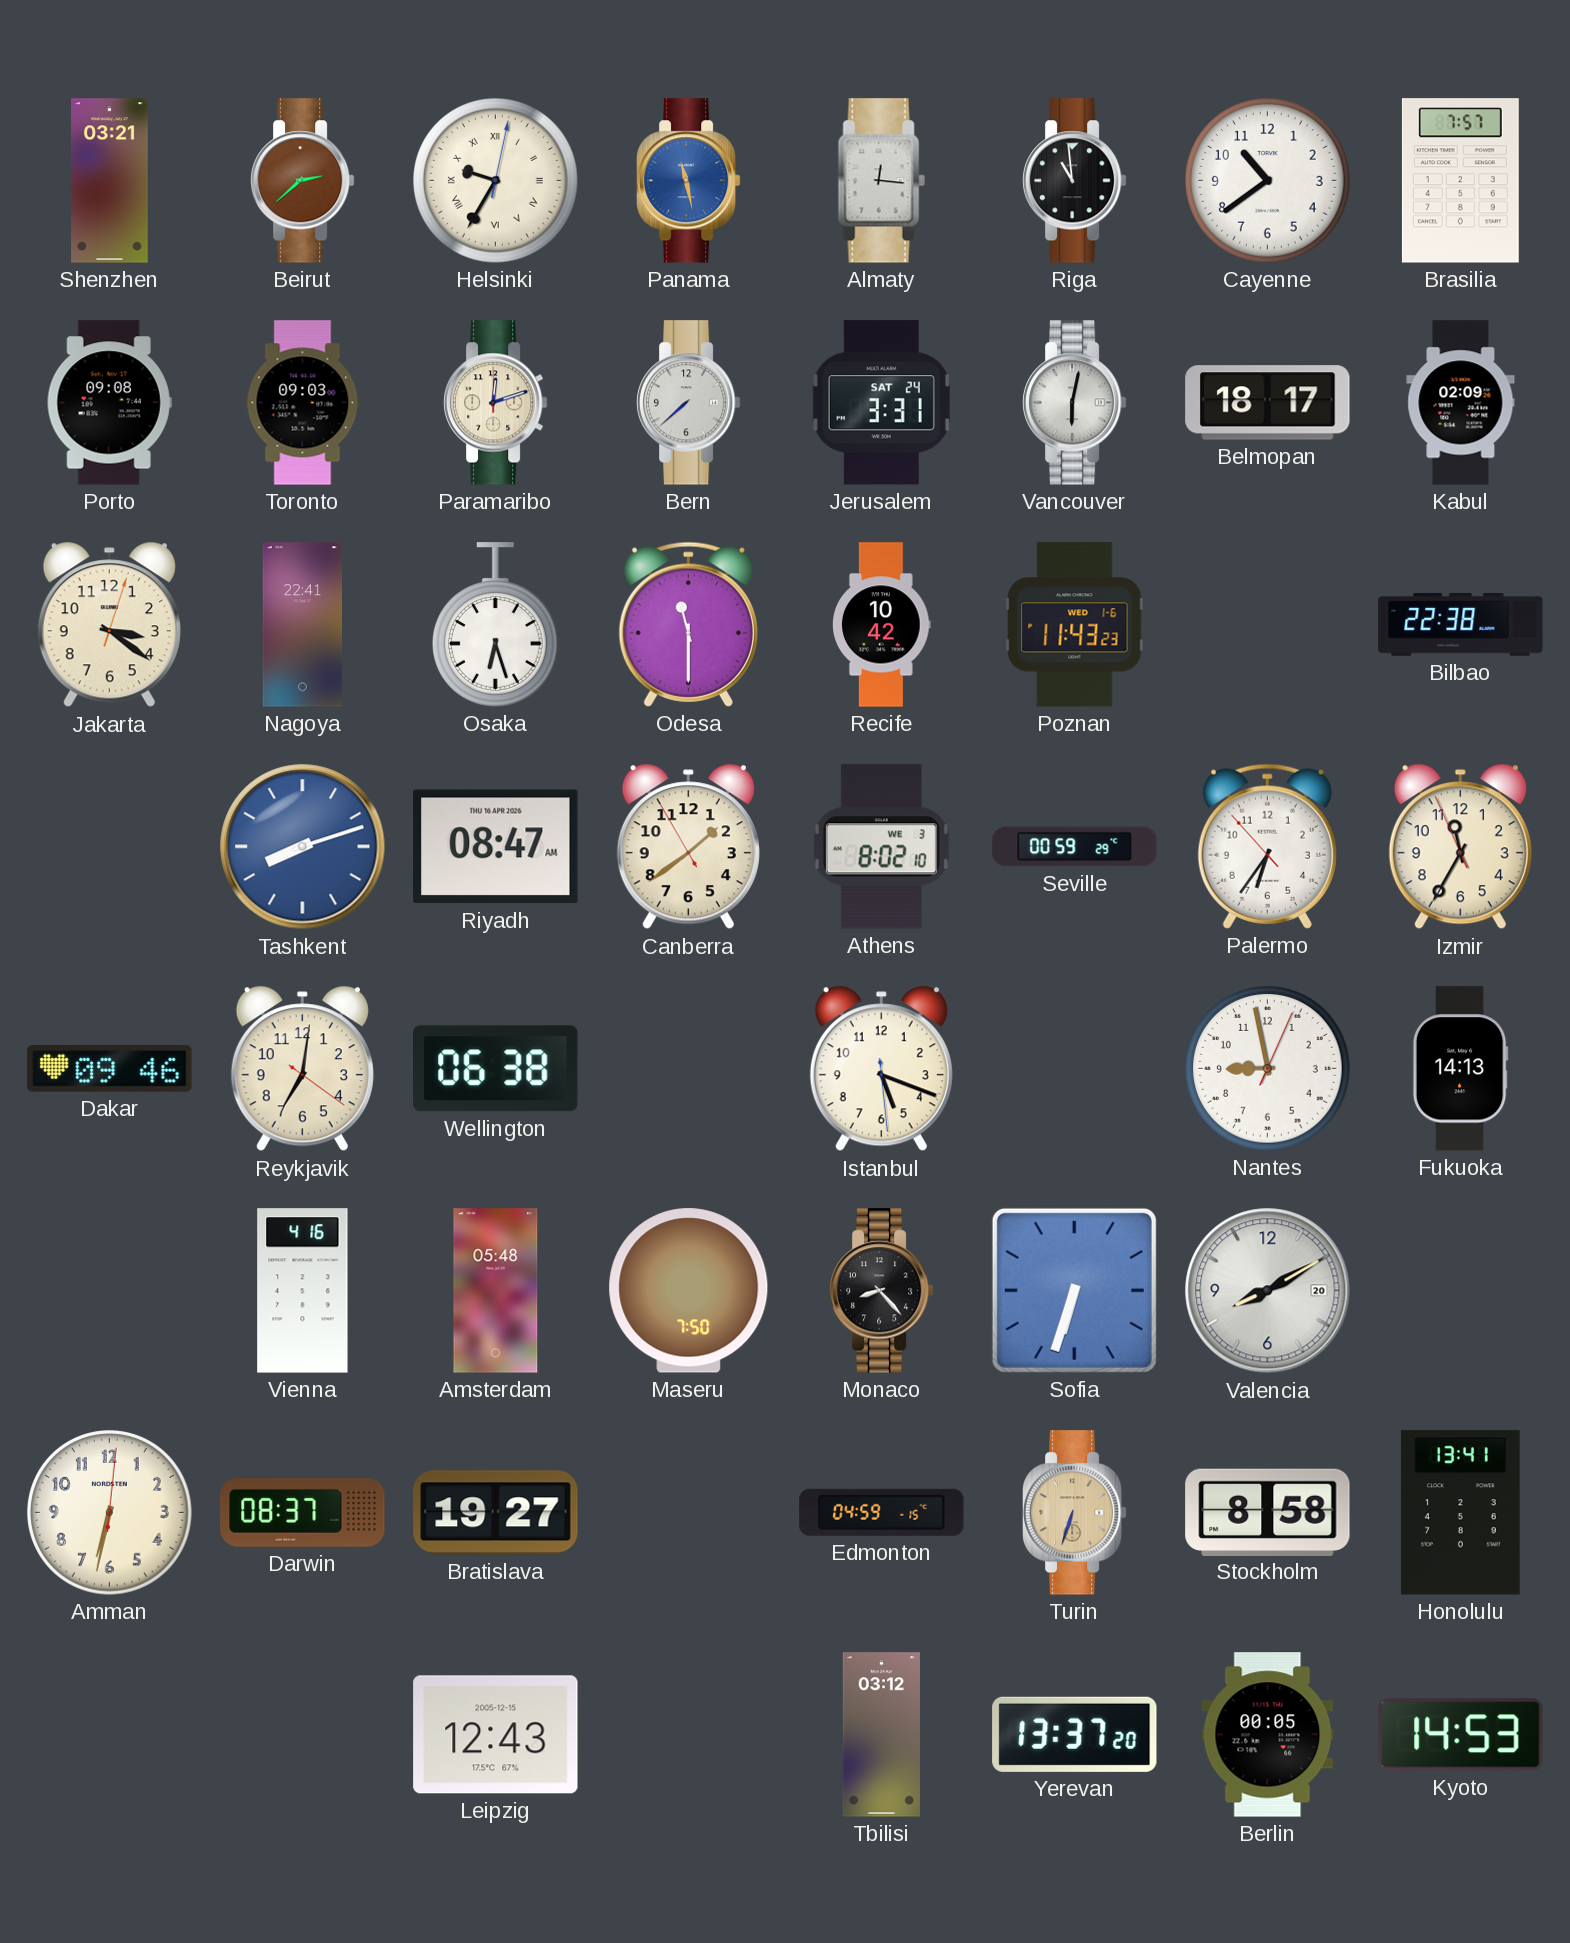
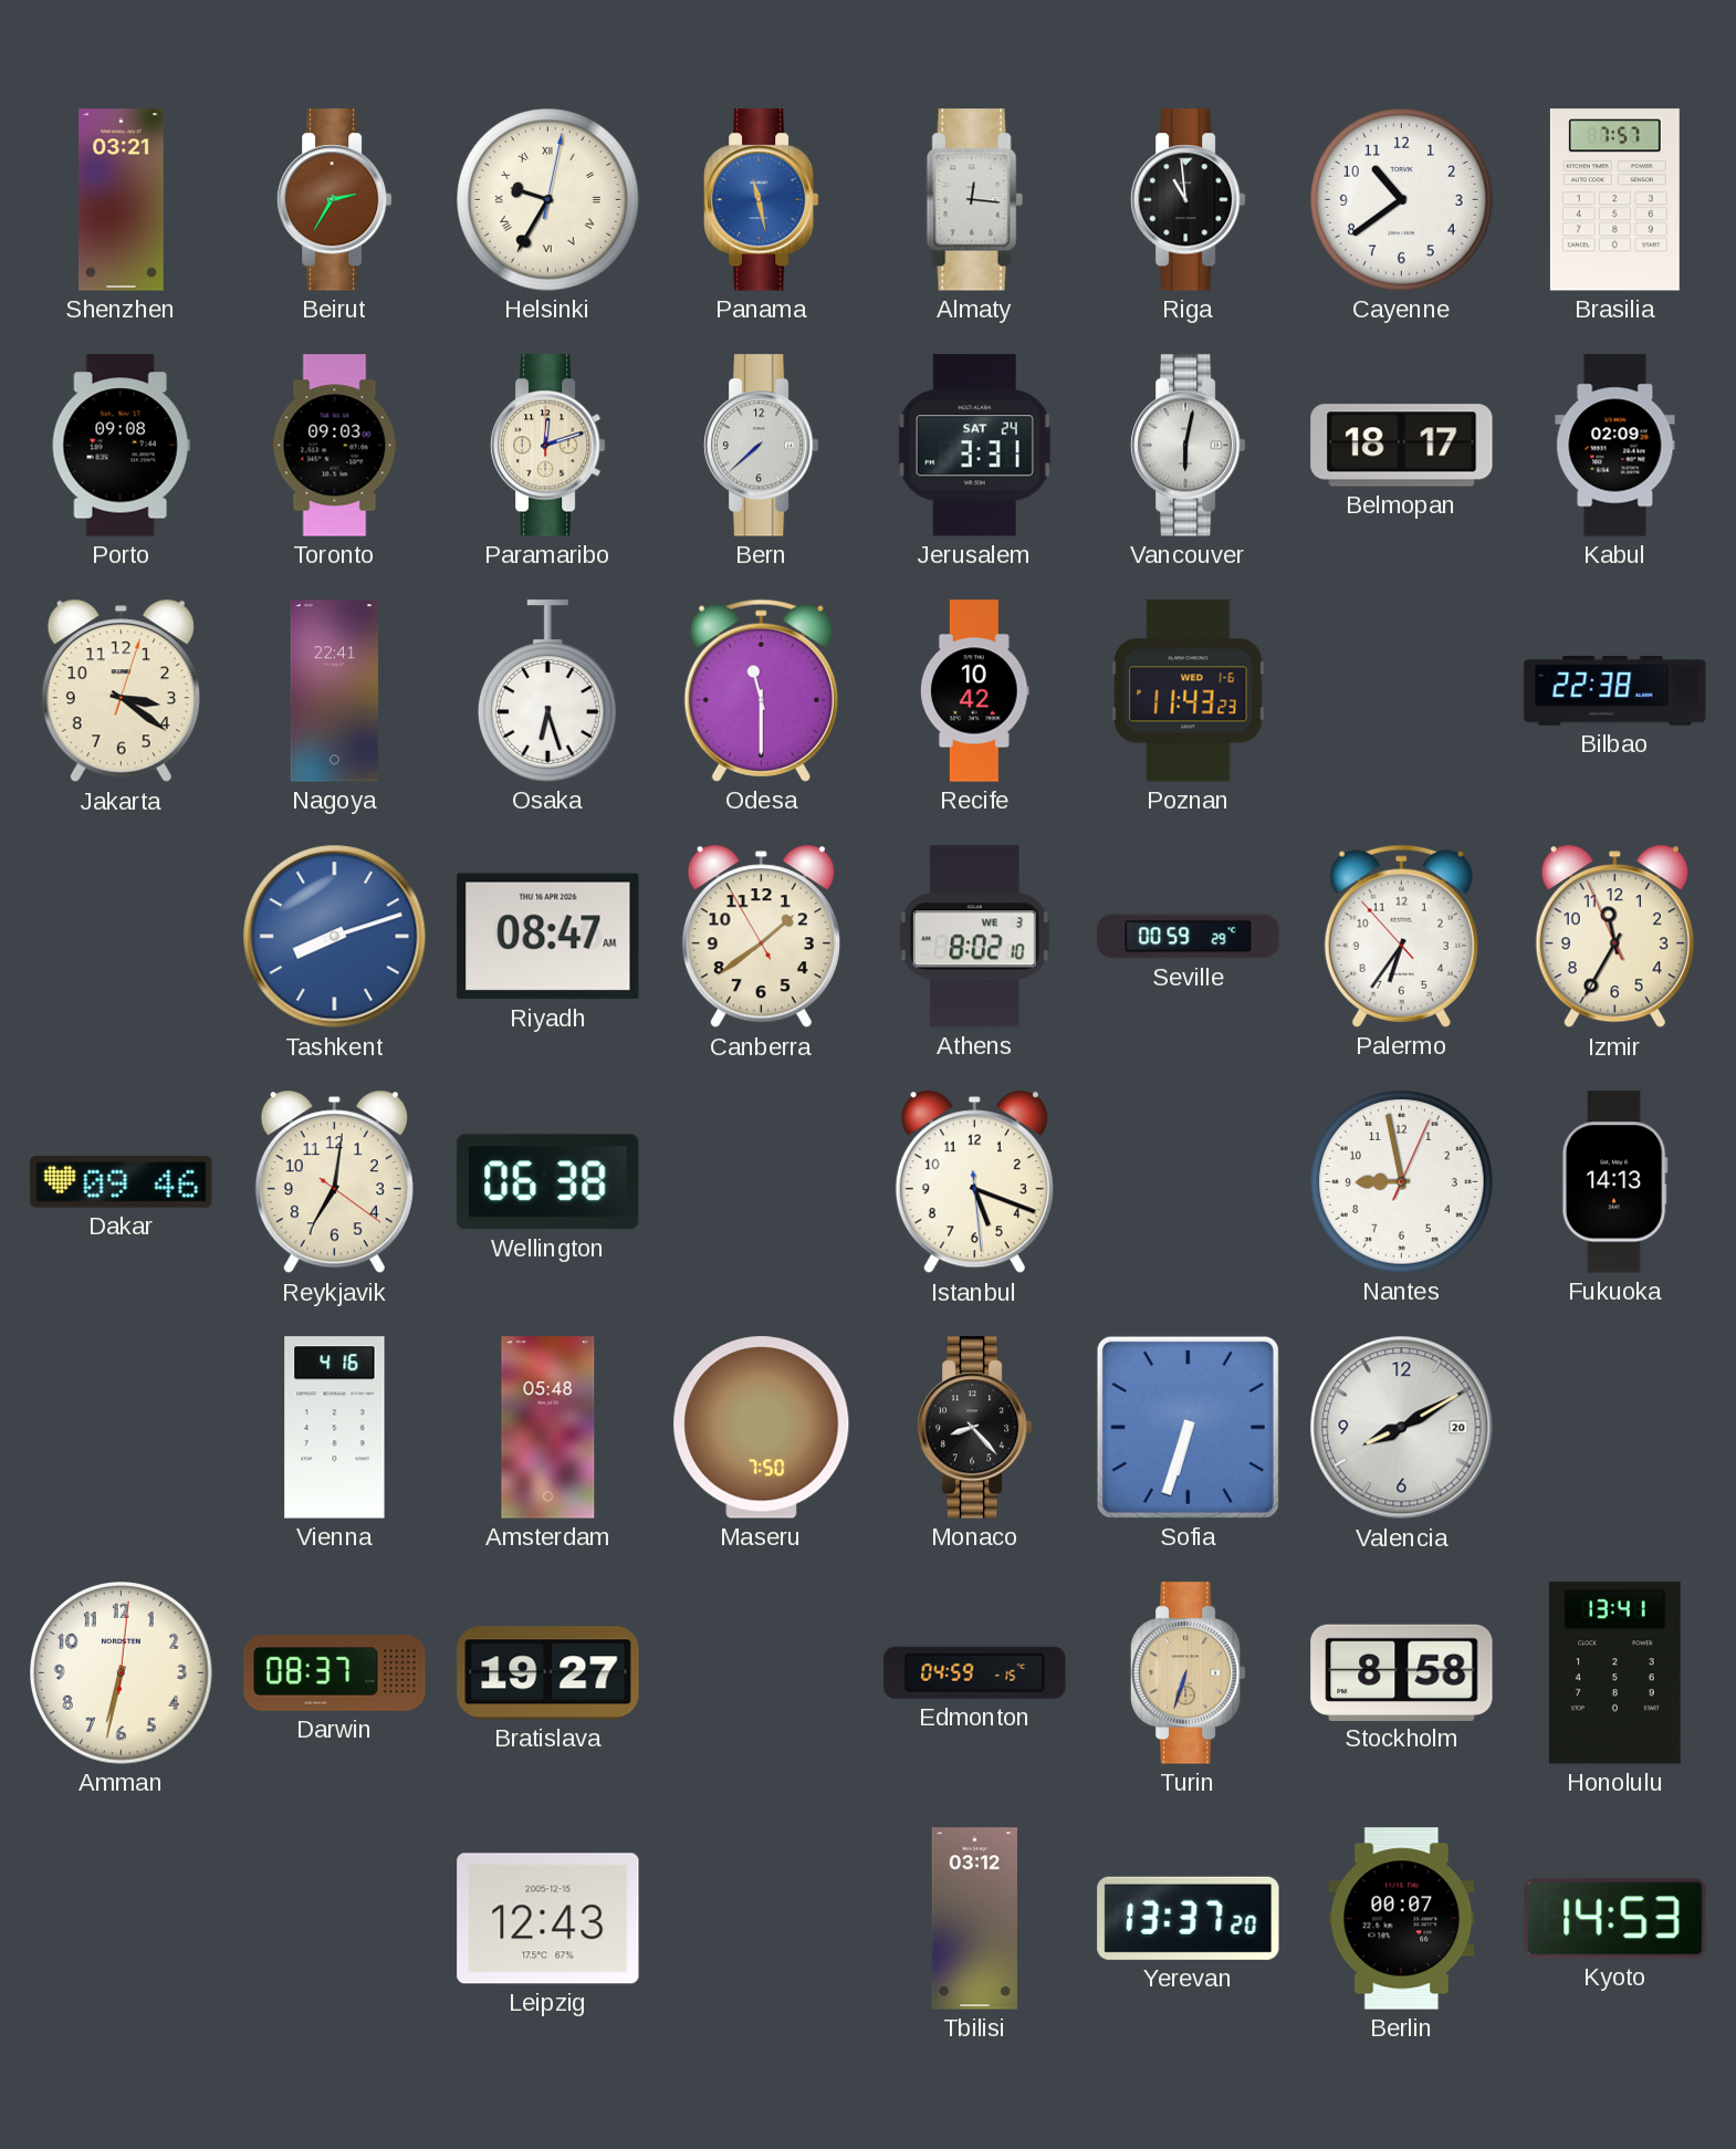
Beirut: 2:38 -> 2:35 (334, 200)
Berlin: 00:05 -> 00:07 (1402, 1919)
